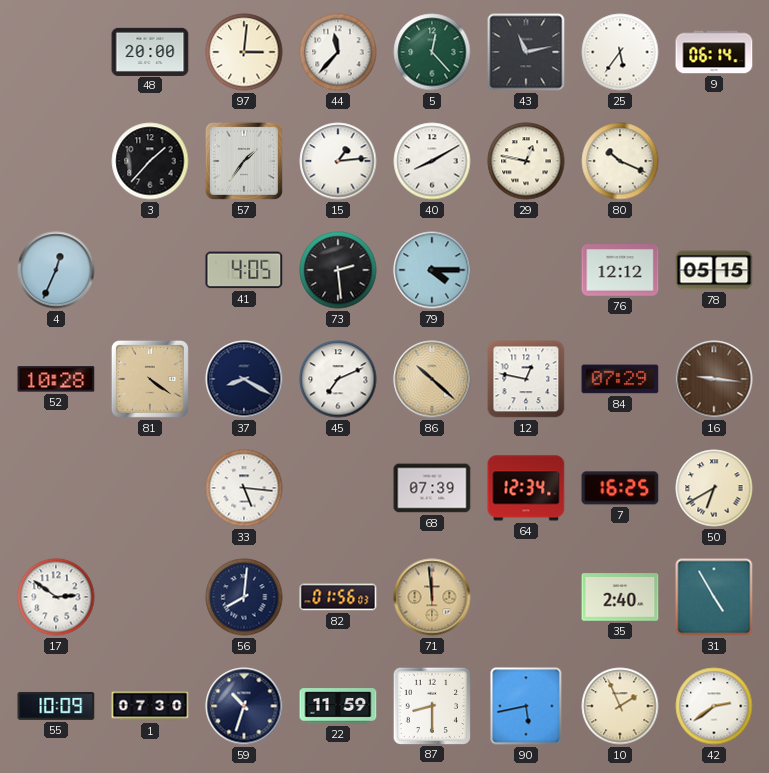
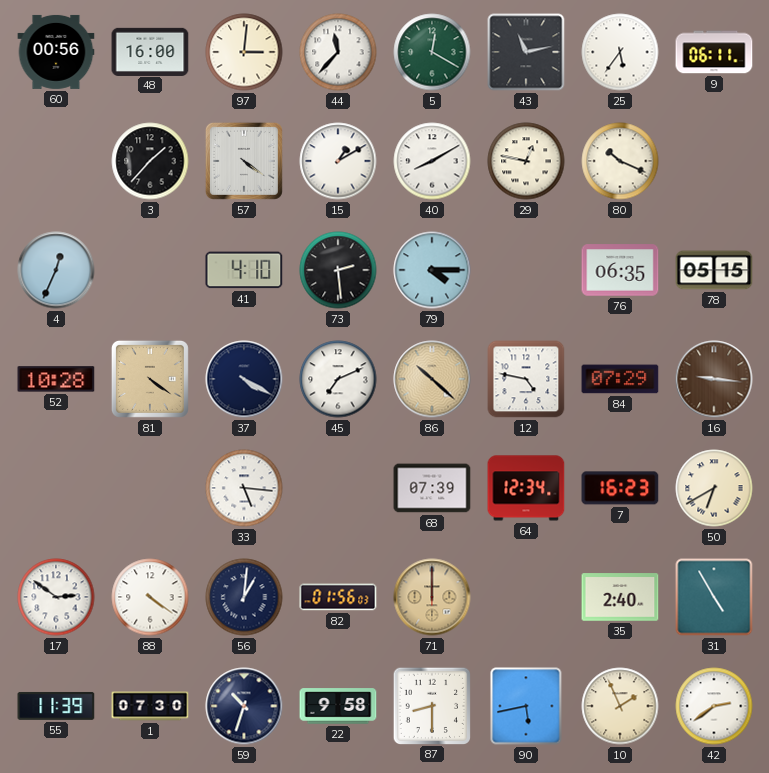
60: none -> 00:56 (56, 52)
48: 20:00 -> 16:00 (150, 51)
5: 12:23 -> 12:20 (432, 52)
9: 06:14 -> 06:11 (714, 52)
57: 1:36 -> 4:21 (244, 161)
15: 1:14 -> 1:10 (338, 161)
41: 4:05 -> 4:10 (244, 270)
76: 12:12 -> 06:35 (620, 270)
37: 8:20 -> 4:20 (244, 379)
12: 12:47 -> 4:47 (526, 379)
7: 16:25 -> 16:23 (620, 488)
88: none -> 4:21 (150, 597)
56: 8:01 -> 1:01 (244, 597)
71: 11:59 -> 12:00 (432, 597)
55: 10:09 -> 11:39 (56, 706)
22: 11:59 -> 9:58 (338, 706)
